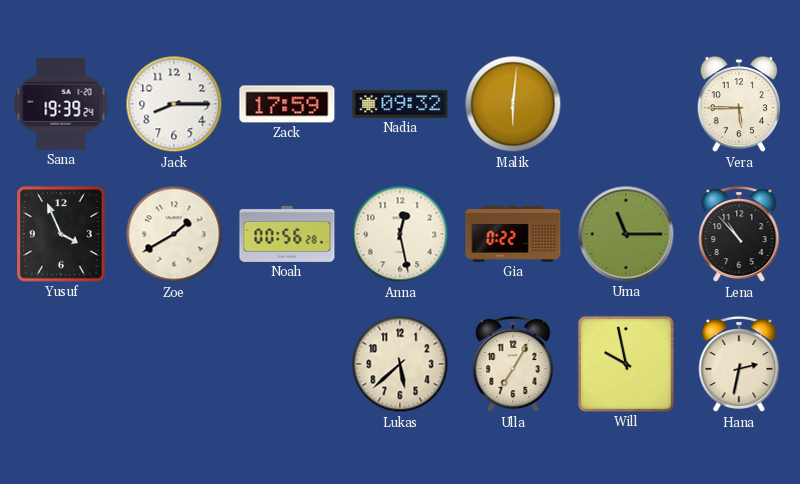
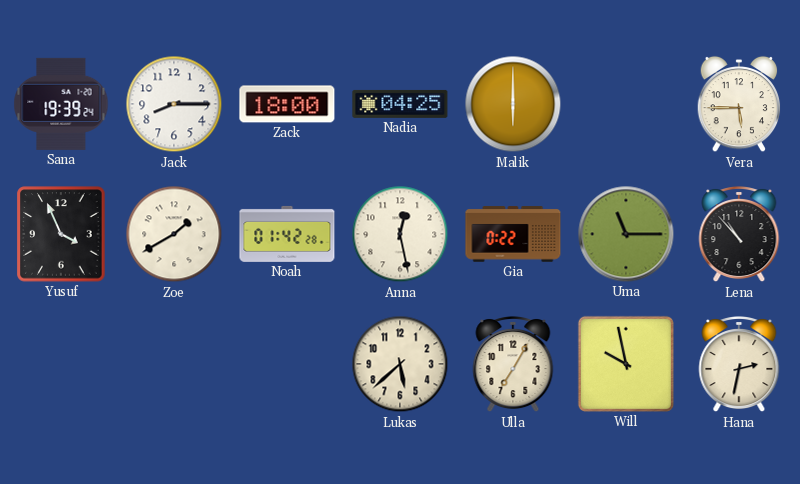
Zack: 17:59 -> 18:00 (287, 104)
Nadia: 09:32 -> 04:25 (400, 104)
Malik: 6:01 -> 6:00 (513, 104)
Noah: 00:56 -> 01:42 (287, 234)
